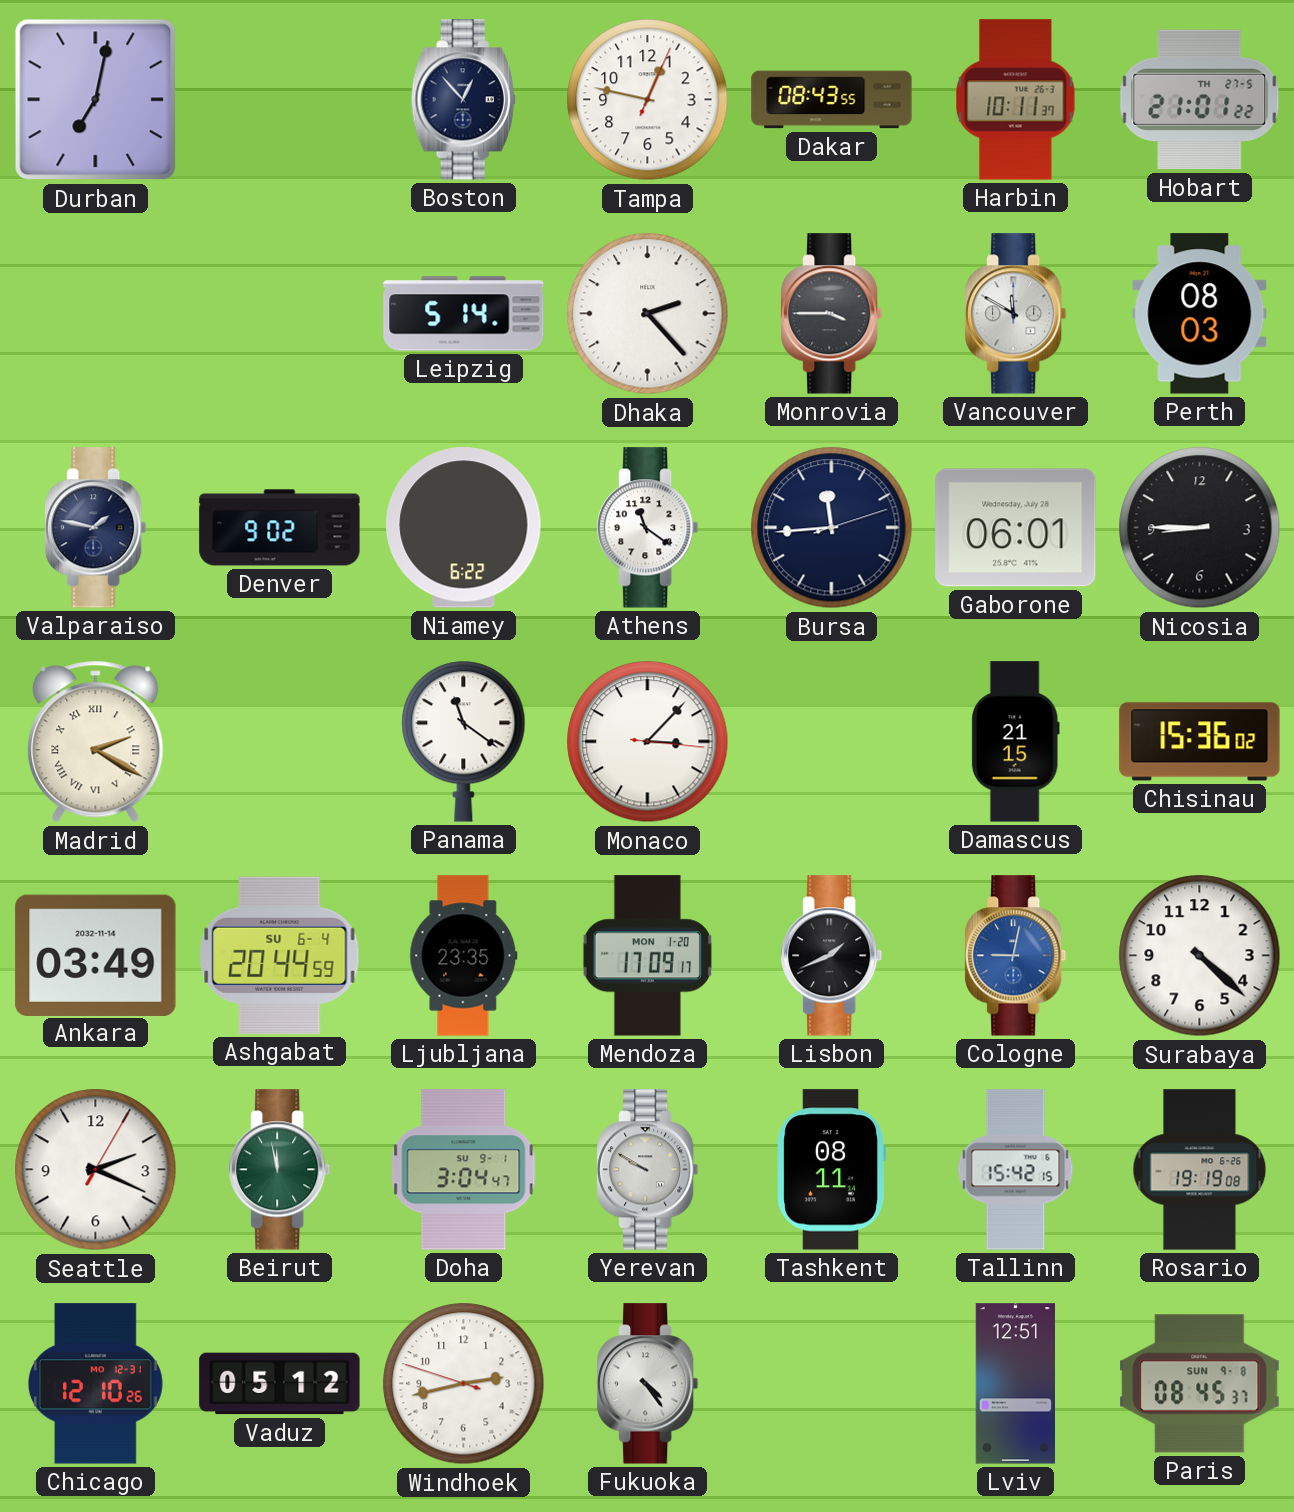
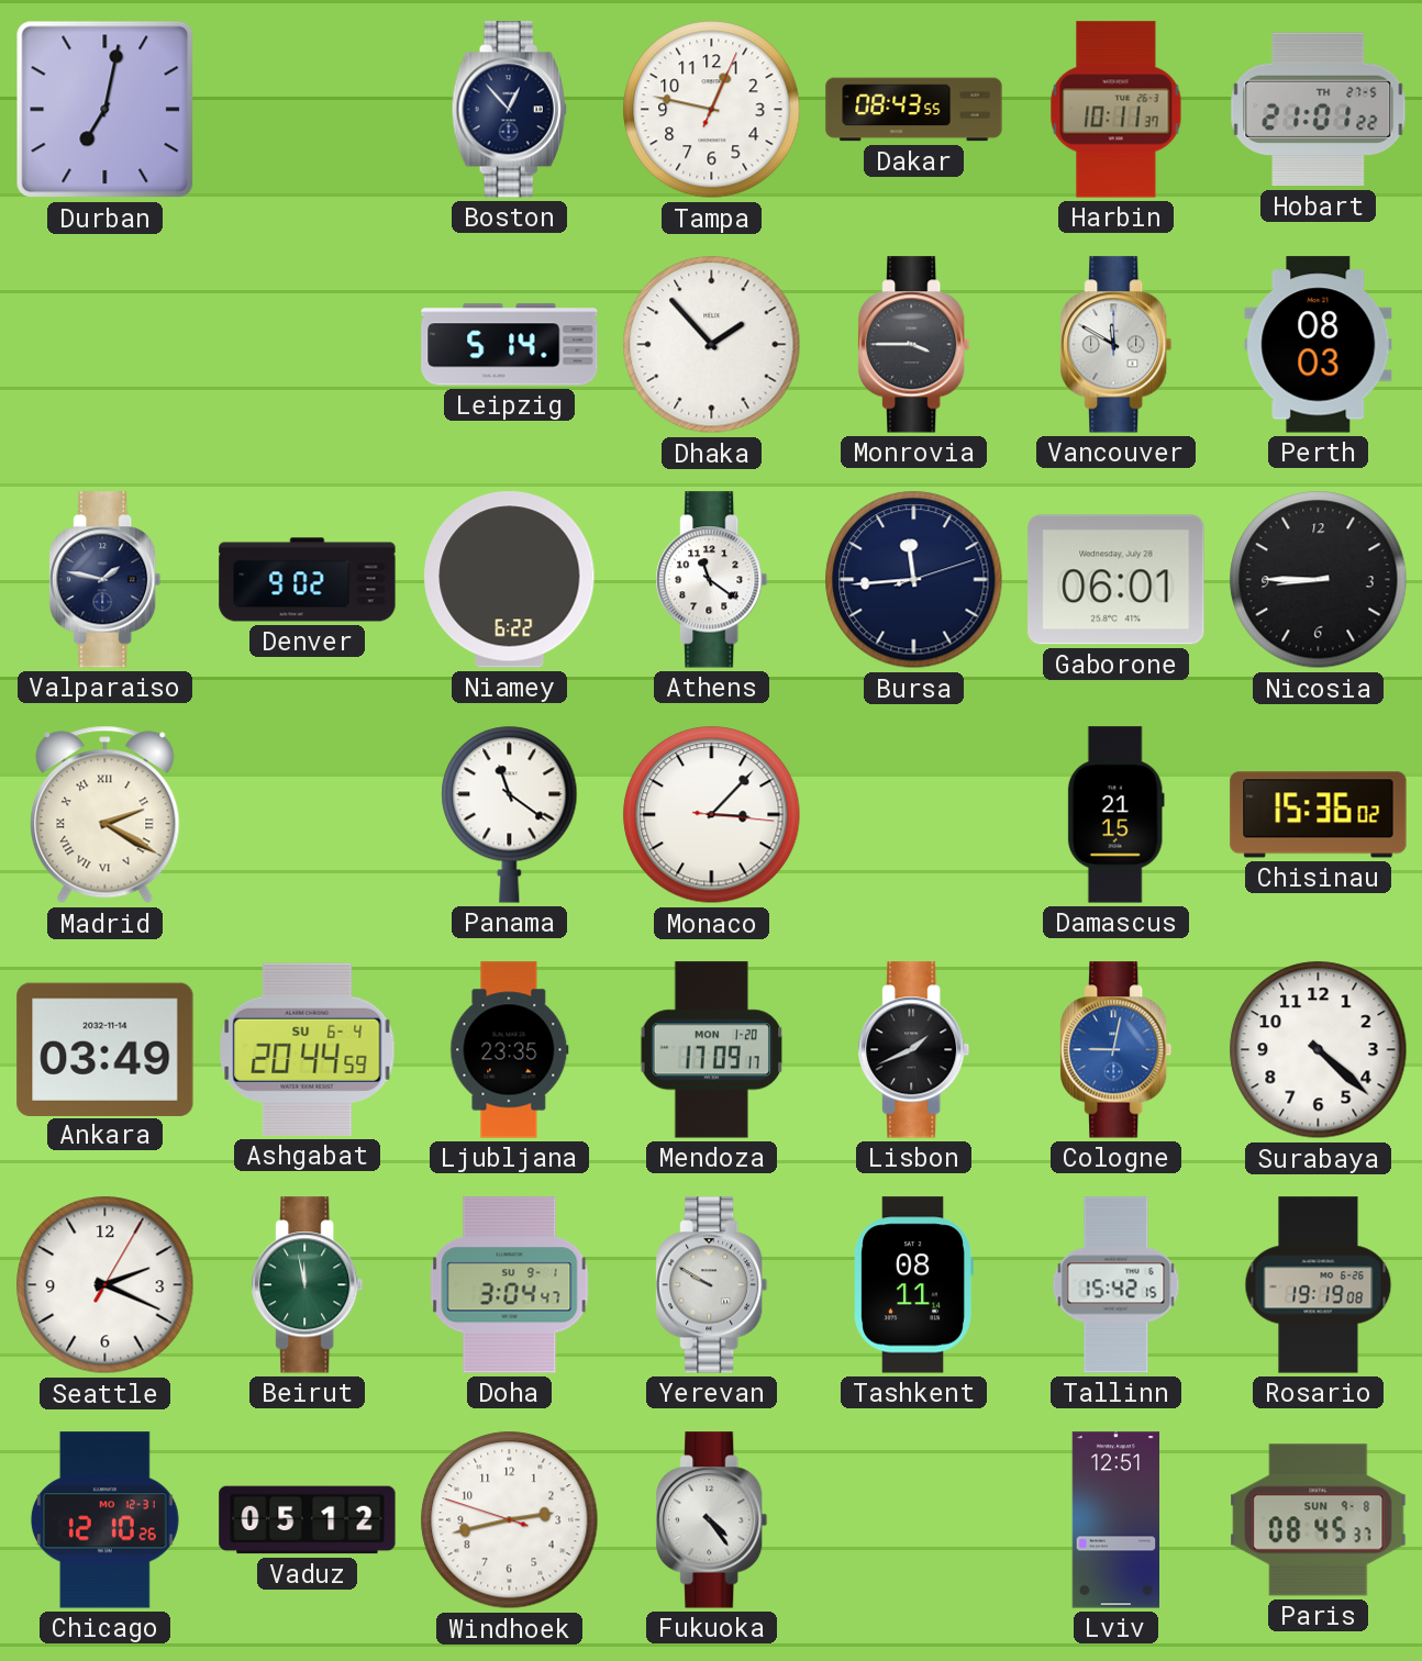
Dhaka: 2:23 -> 1:53 (712, 345)
